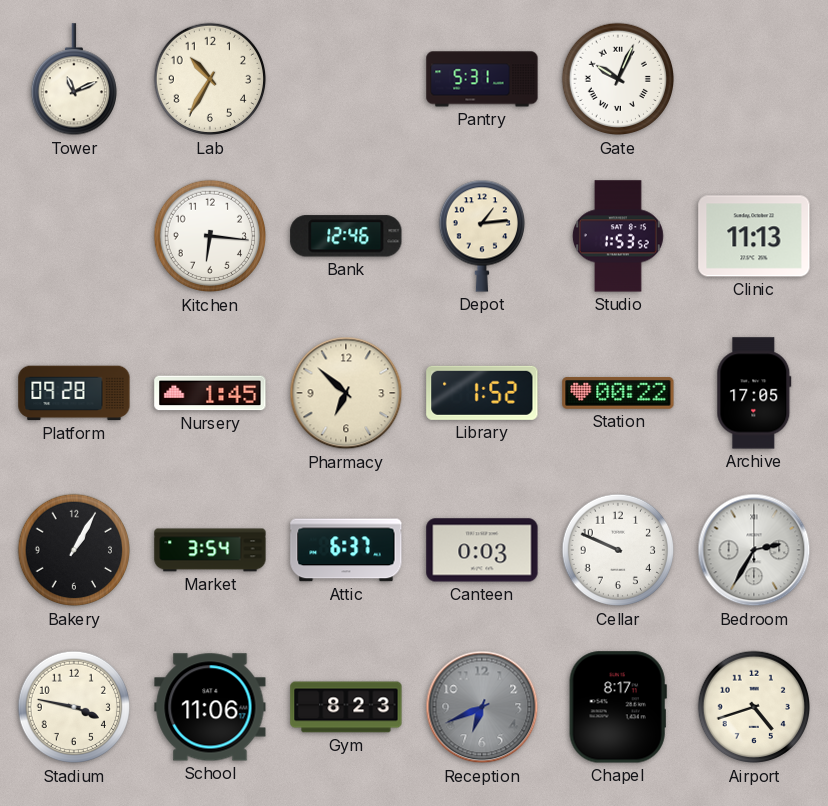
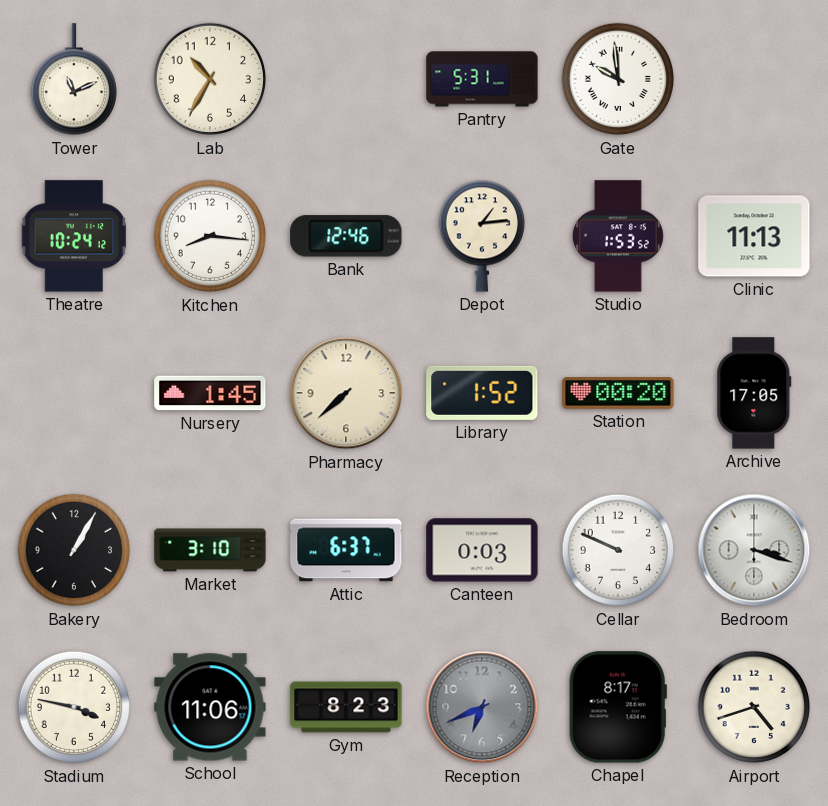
Gate: 10:04 -> 9:59 (618, 79)
Theatre: none -> 10:24 (74, 236)
Kitchen: 6:16 -> 8:16 (210, 236)
Platform: 09:28 -> none (74, 393)
Pharmacy: 6:52 -> 7:38 (346, 393)
Station: 00:22 -> 00:20 (618, 394)
Market: 3:54 -> 3:10 (210, 550)
Bedroom: 2:35 -> 3:18 (754, 550)
